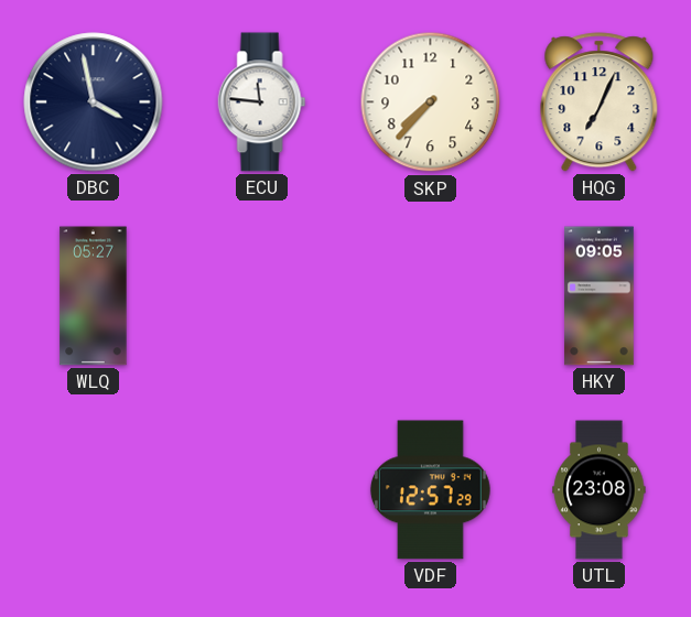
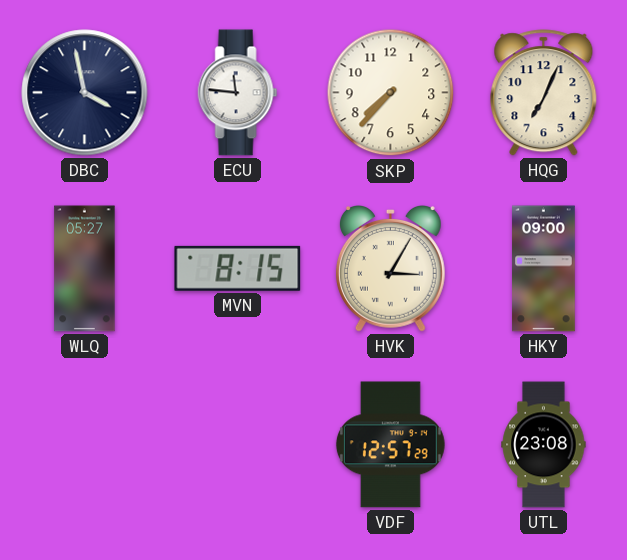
MVN: none -> 8:15 (238, 268)
HVK: none -> 3:05 (390, 269)
HKY: 09:05 -> 09:00 (544, 269)
